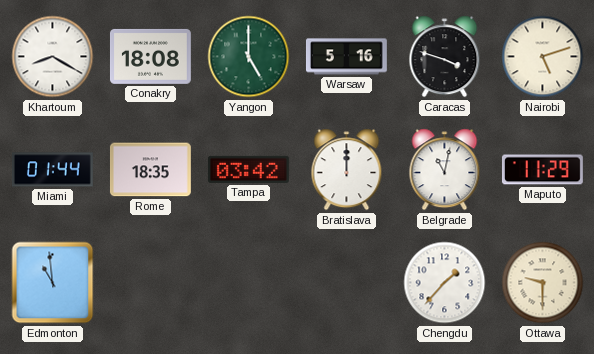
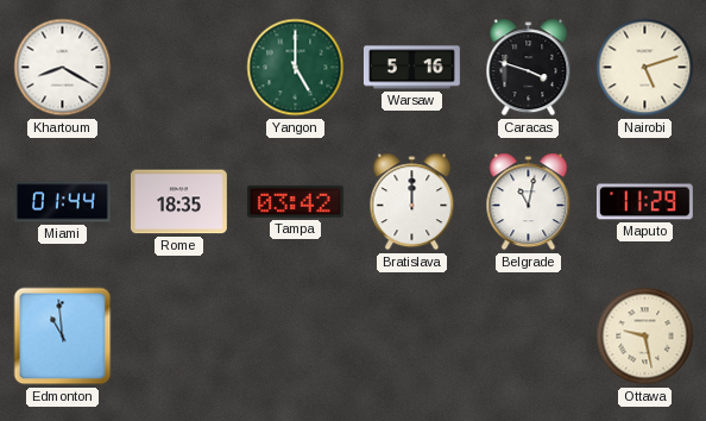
Conakry: 18:08 -> none (150, 56)
Chengdu: 1:37 -> none (445, 283)
Ottawa: 9:30 -> 9:28 (645, 337)
